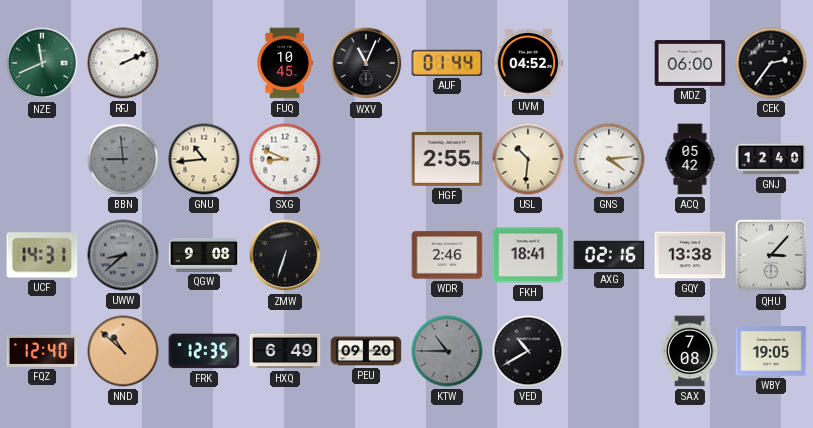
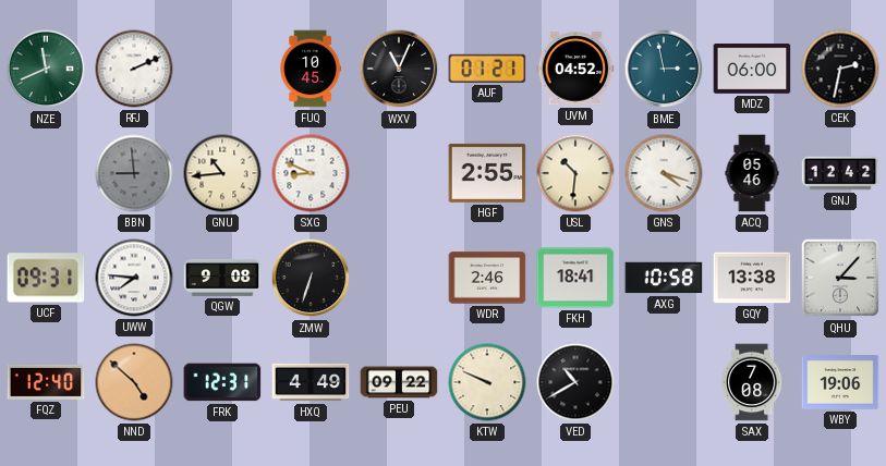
AUF: 01:44 -> 01:21 (487, 69)
BME: none -> 2:58 (664, 69)
CEK: 2:36 -> 2:32 (840, 69)
GNS: 4:14 -> 4:18 (664, 173)
ACQ: 05:42 -> 05:46 (752, 173)
GNJ: 12:40 -> 12:42 (840, 173)
UCF: 14:31 -> 09:31 (46, 278)
UWW: 8:38 -> 7:46 (134, 278)
UWW dial: grey -> white (134, 278)
AXG: 02:16 -> 10:58 (664, 278)
NND: 10:52 -> 4:52 (134, 382)
FRK: 12:35 -> 12:31 (222, 382)
HXQ: 6:49 -> 4:49 (311, 382)
PEU: 09:20 -> 09:22 (399, 382)
KTW: 10:45 -> 9:49 (487, 382)
KTW dial: grey -> cream (487, 382)
WBY: 19:05 -> 19:06 (840, 383)
